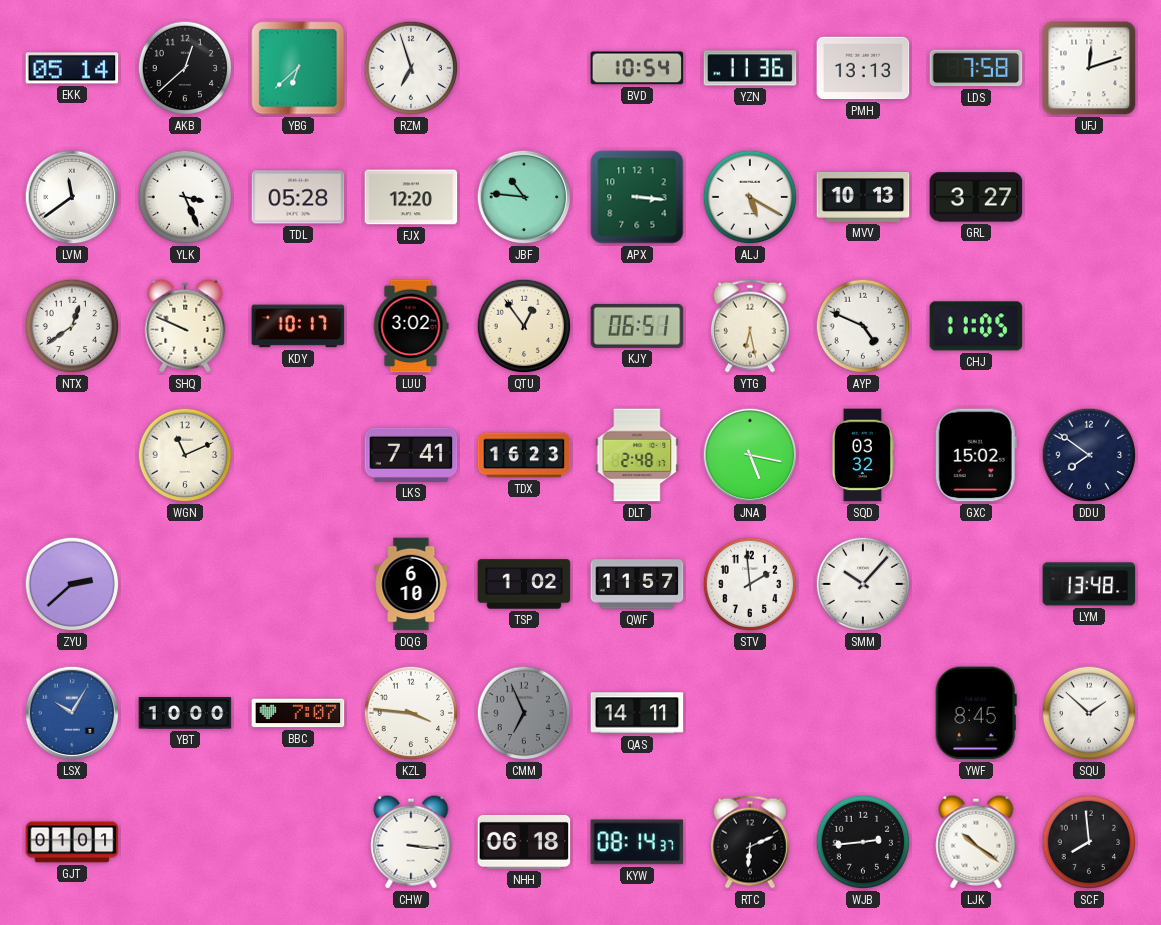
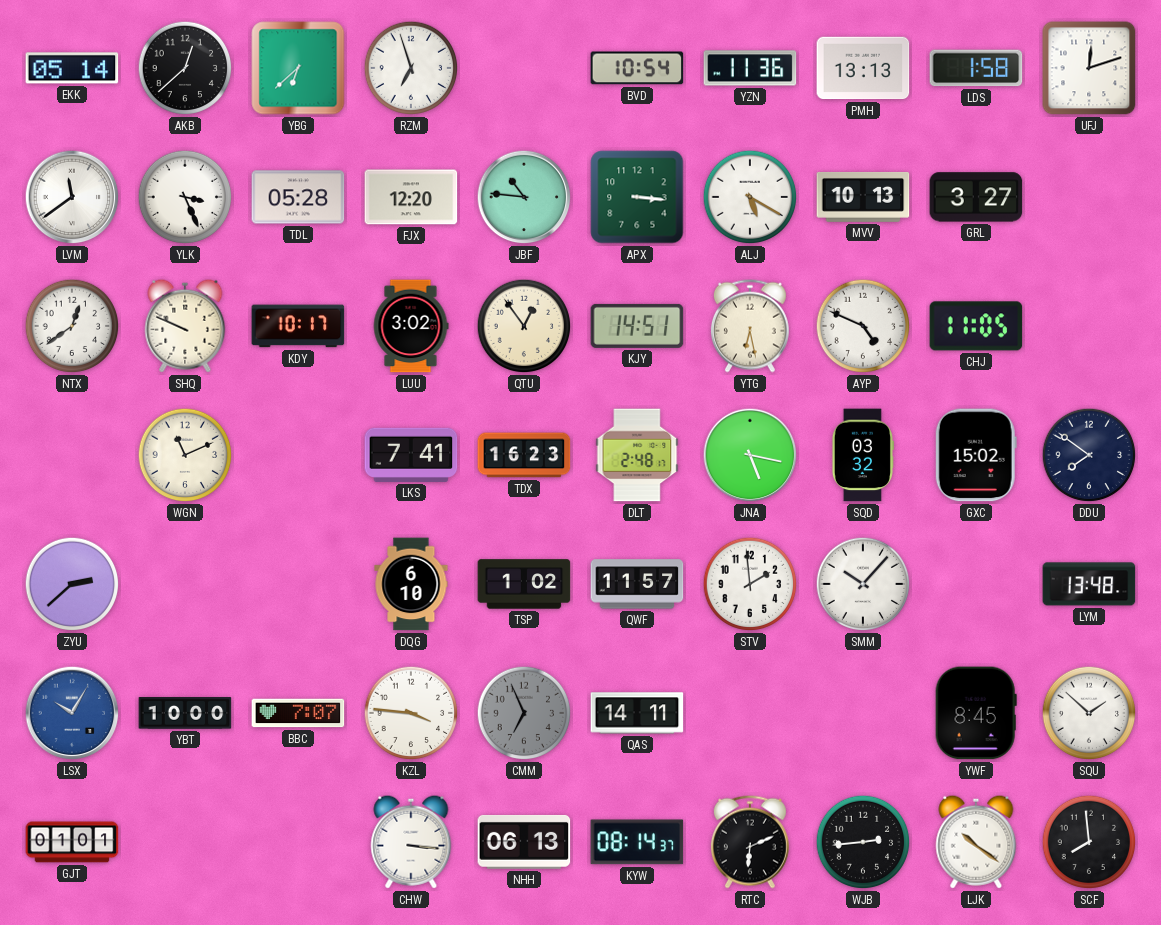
LDS: 7:58 -> 1:58 (976, 68)
KJY: 06:51 -> 14:51 (637, 326)
NHH: 06:18 -> 06:13 (524, 842)
